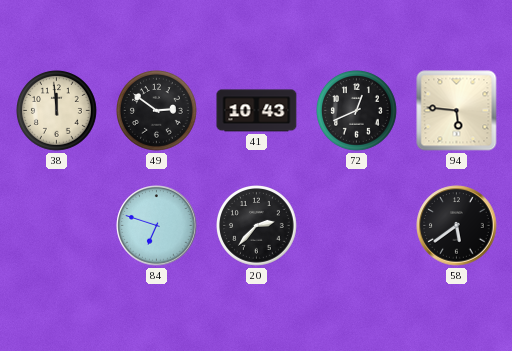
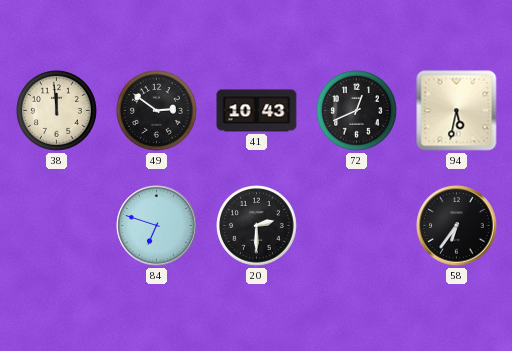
94: 5:46 -> 5:32 (457, 111)
20: 2:37 -> 2:30 (257, 226)
58: 5:39 -> 6:36 (457, 226)
